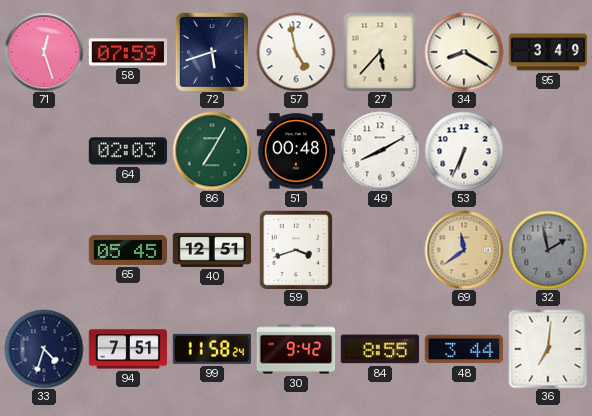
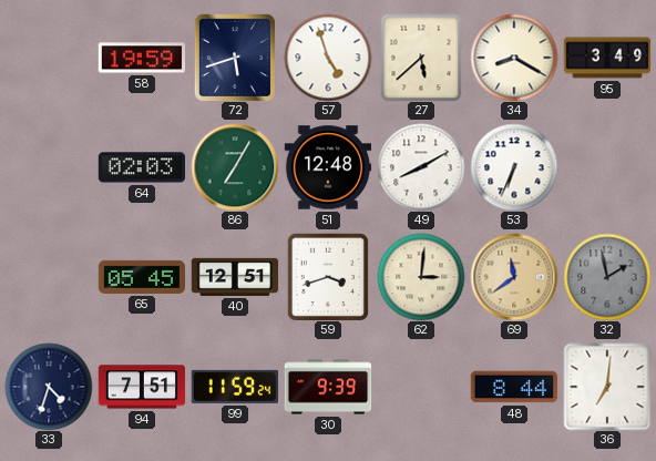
71: 12:27 -> none (44, 52)
58: 07:59 -> 19:59 (142, 58)
57: 4:58 -> 4:57 (328, 58)
27: 5:37 -> 5:38 (421, 58)
51: 00:48 -> 12:48 (328, 167)
62: none -> 3:01 (421, 277)
99: 11:58 -> 11:59 (234, 387)
30: 9:42 -> 9:39 (328, 387)
84: 8:55 -> none (380, 349)
48: 3:44 -> 8:44 (514, 387)
